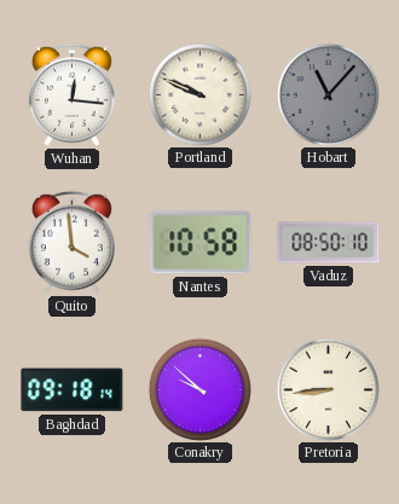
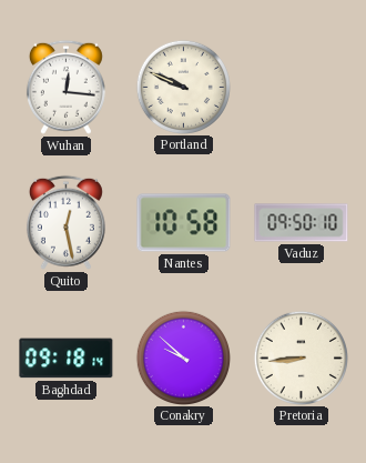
Hobart: 11:07 -> none (328, 94)
Quito: 3:59 -> 12:28 (65, 222)
Vaduz: 08:50 -> 09:50 (302, 223)
